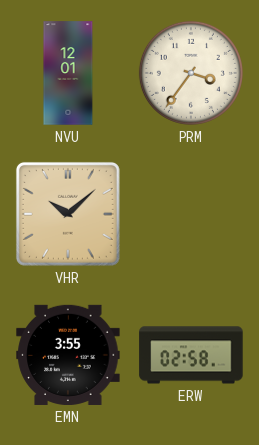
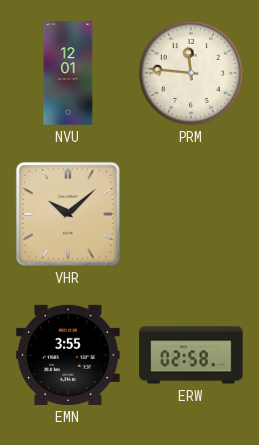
PRM: 3:36 -> 11:46 (191, 73)
